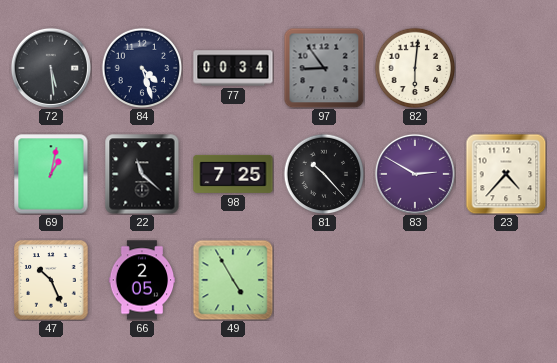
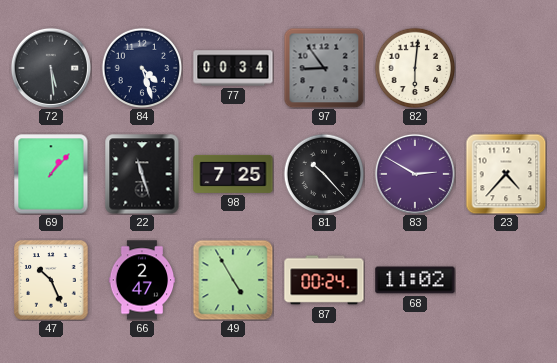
69: 1:02 -> 1:07 (51, 174)
22: 11:22 -> 11:27 (142, 174)
66: 2:05 -> 2:47 (142, 280)
87: none -> 00:24 (324, 280)
68: none -> 11:02 (415, 280)
